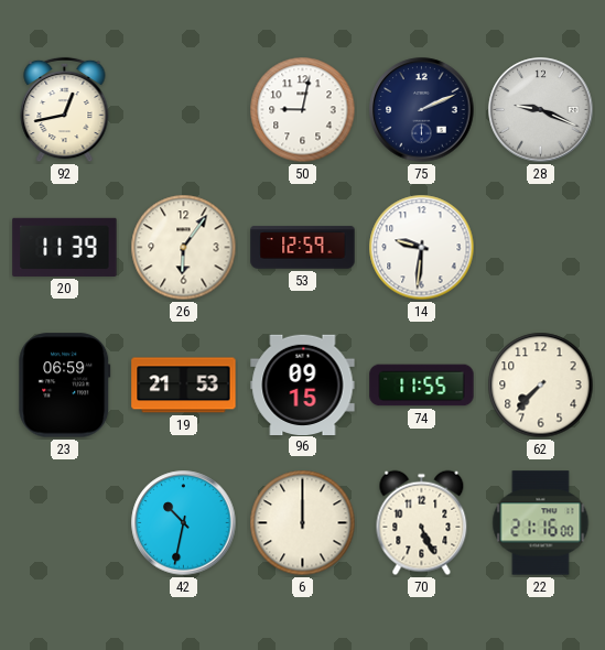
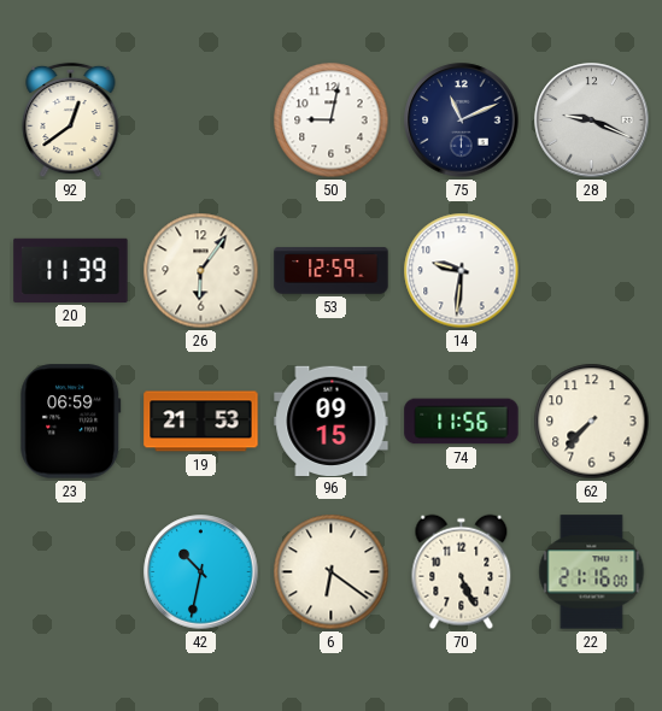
92: 12:43 -> 12:39 (71, 121)
75: 2:11 -> 11:11 (462, 121)
74: 11:55 -> 11:56 (462, 422)
6: 12:00 -> 6:21 (332, 572)
